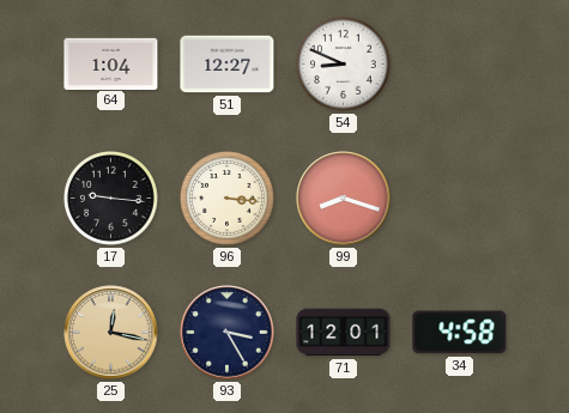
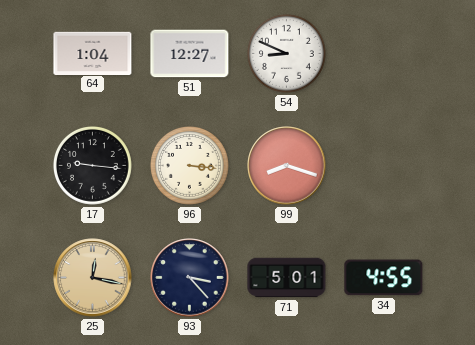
93: 3:25 -> 3:23 (190, 278)
71: 12:01 -> 5:01 (287, 278)
34: 4:58 -> 4:55 (384, 278)
